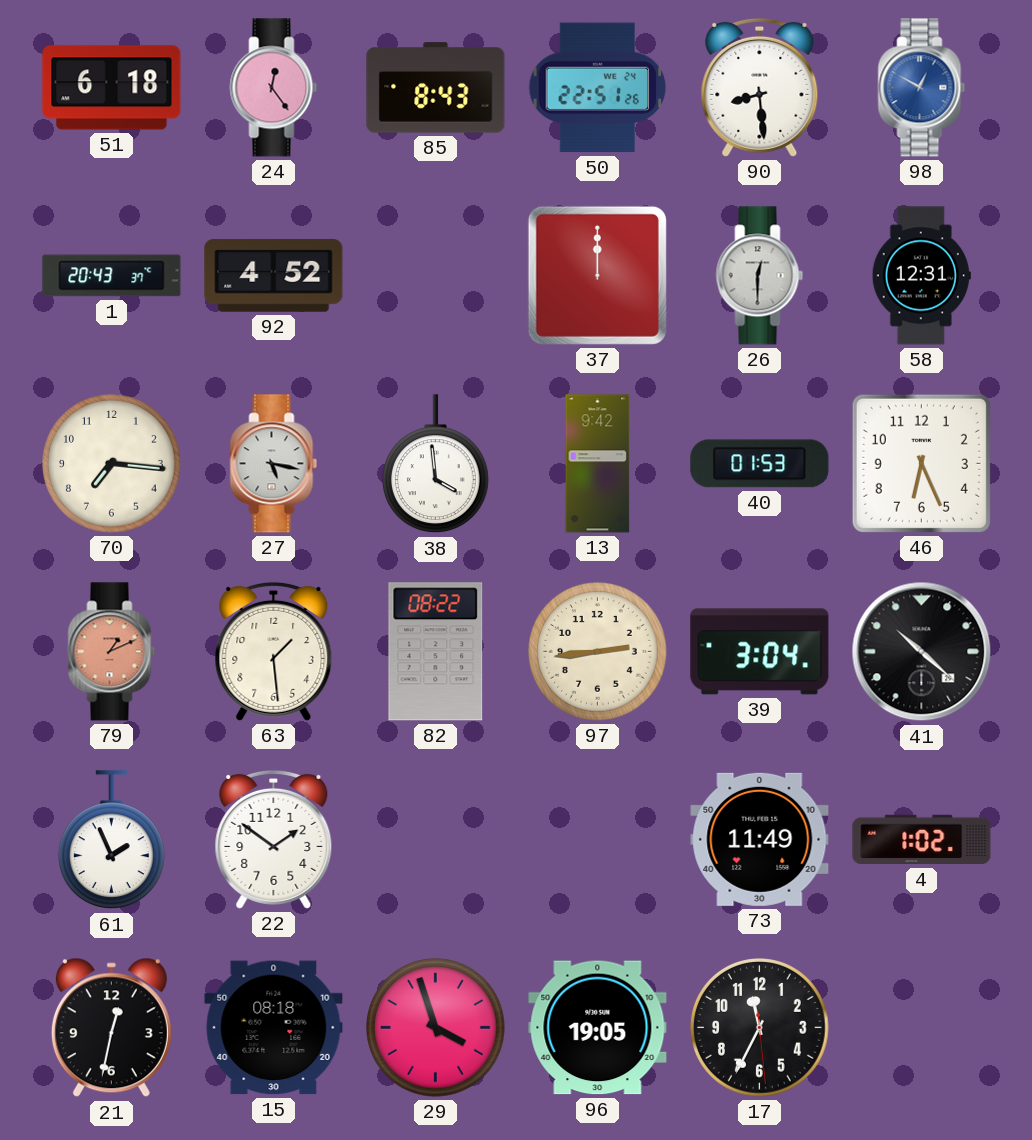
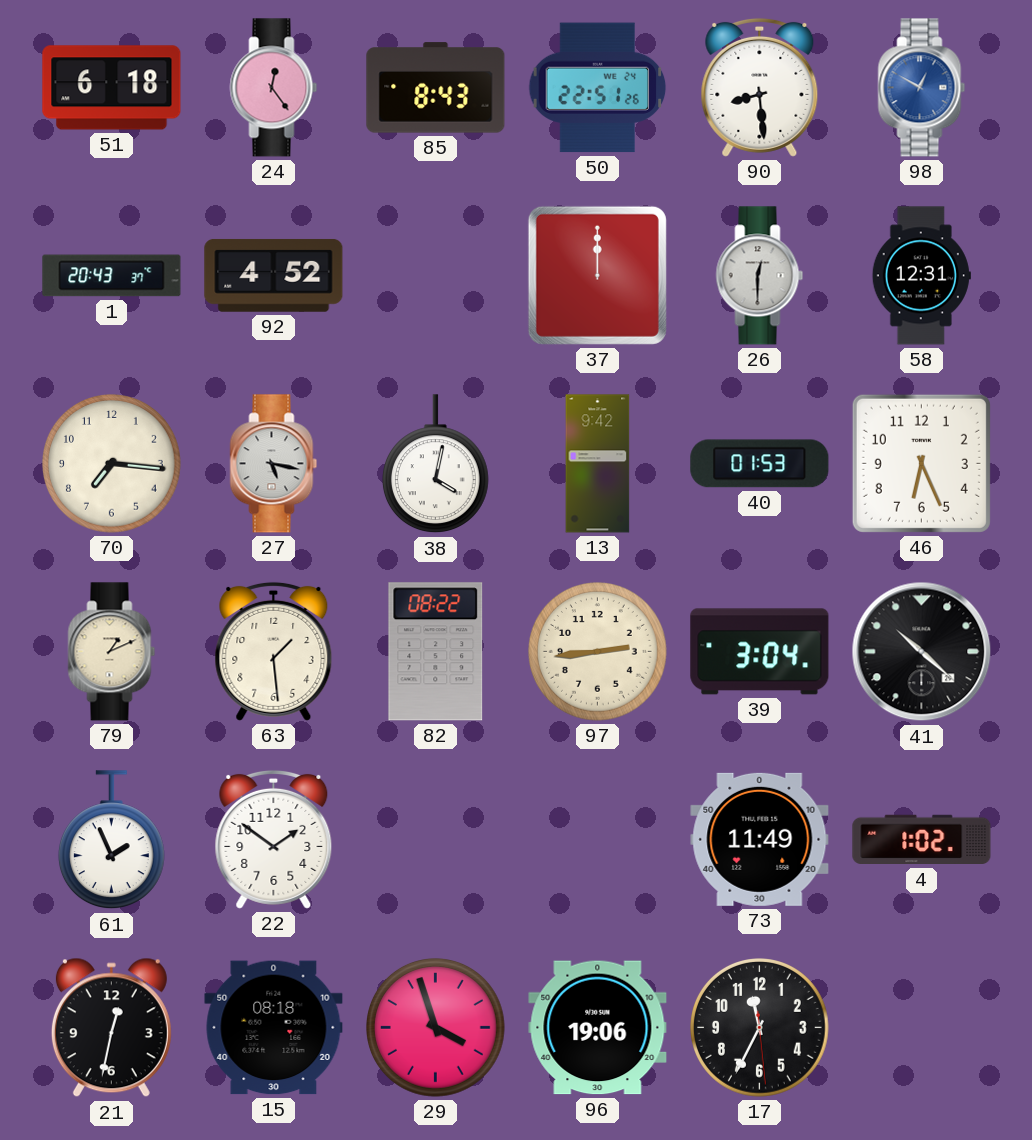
38: 3:59 -> 4:02 (435, 464)
79 dial: salmon -> cream (112, 652)
96: 19:05 -> 19:06 (598, 1028)
